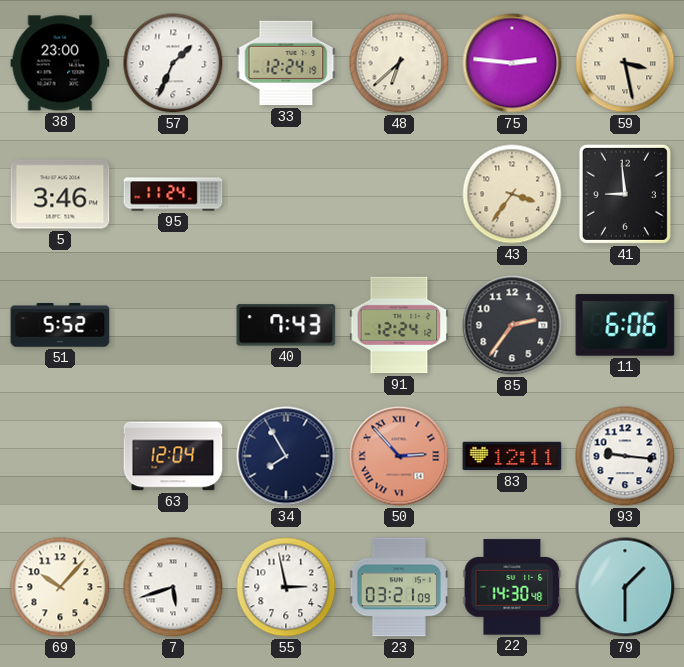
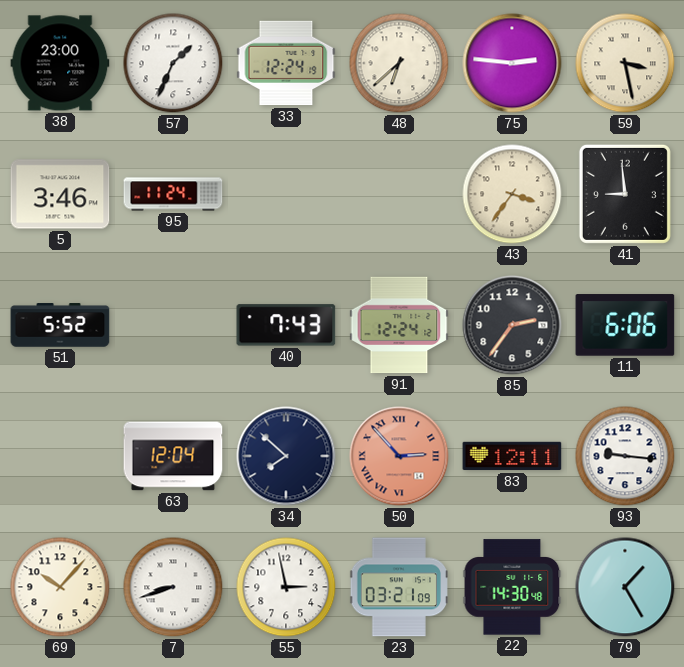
34: 7:55 -> 7:52 (286, 456)
7: 5:42 -> 8:42 (173, 587)
79: 1:30 -> 1:25 (625, 587)
